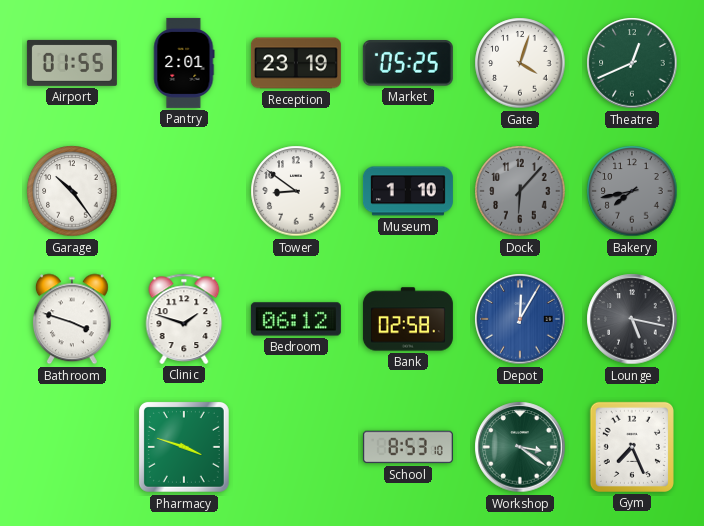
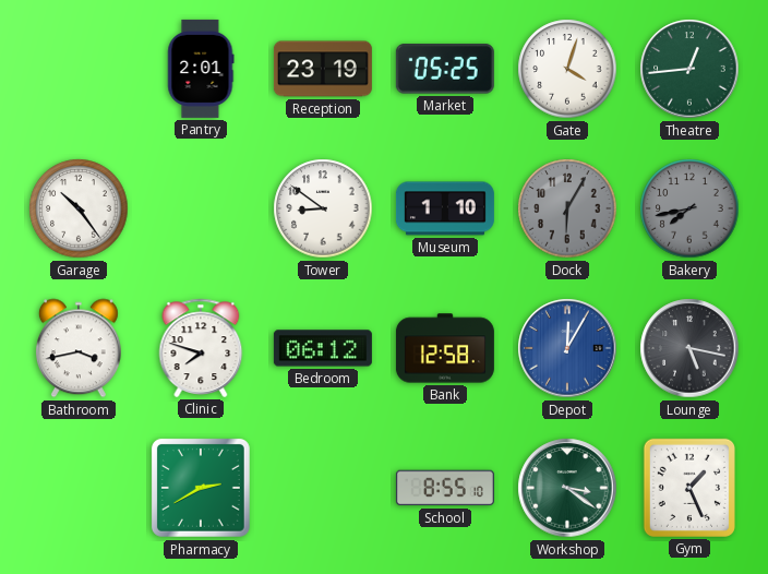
Airport: 01:55 -> none (72, 63)
Theatre: 12:41 -> 12:44 (689, 69)
Dock: 6:07 -> 6:05 (567, 208)
Bathroom: 3:48 -> 3:43 (79, 348)
Clinic: 1:48 -> 7:48 (201, 348)
Bank: 02:58 -> 12:58 (445, 348)
Pharmacy: 3:48 -> 2:40 (201, 488)
School: 8:53 -> 8:55 (445, 488)
Gym: 7:26 -> 1:26 (689, 488)
